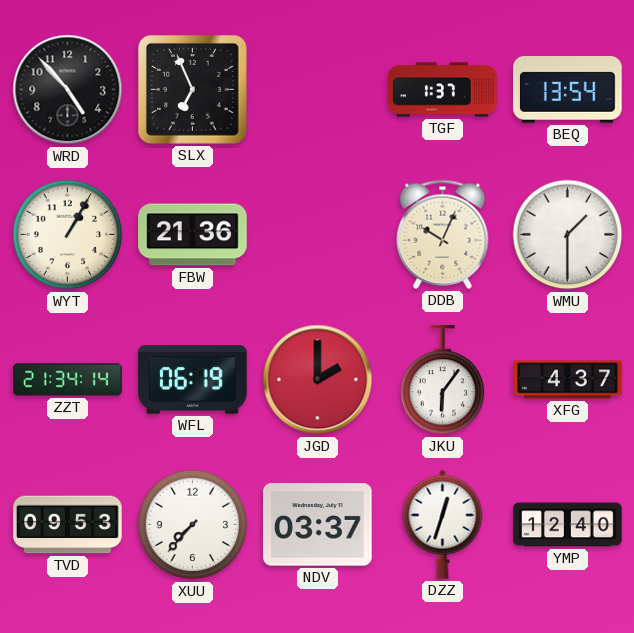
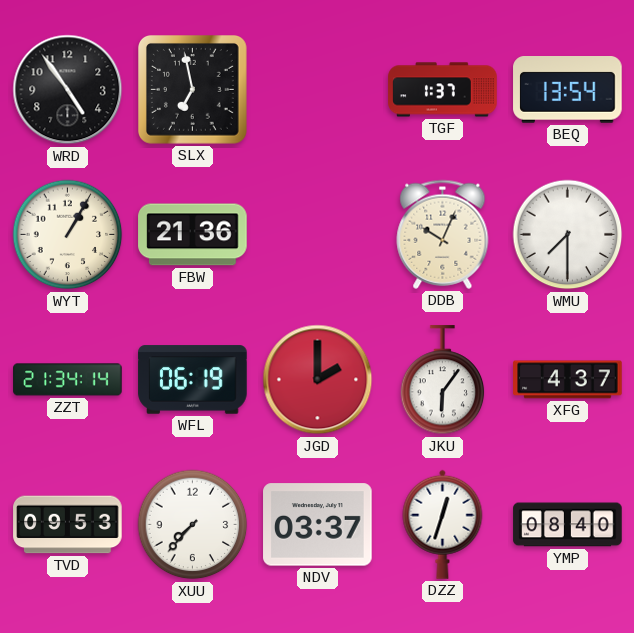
WRD: 4:53 -> 4:54 (68, 90)
SLX: 6:56 -> 6:58 (193, 90)
WMU: 1:30 -> 7:30 (568, 235)
YMP: 12:40 -> 08:40 (568, 525)
